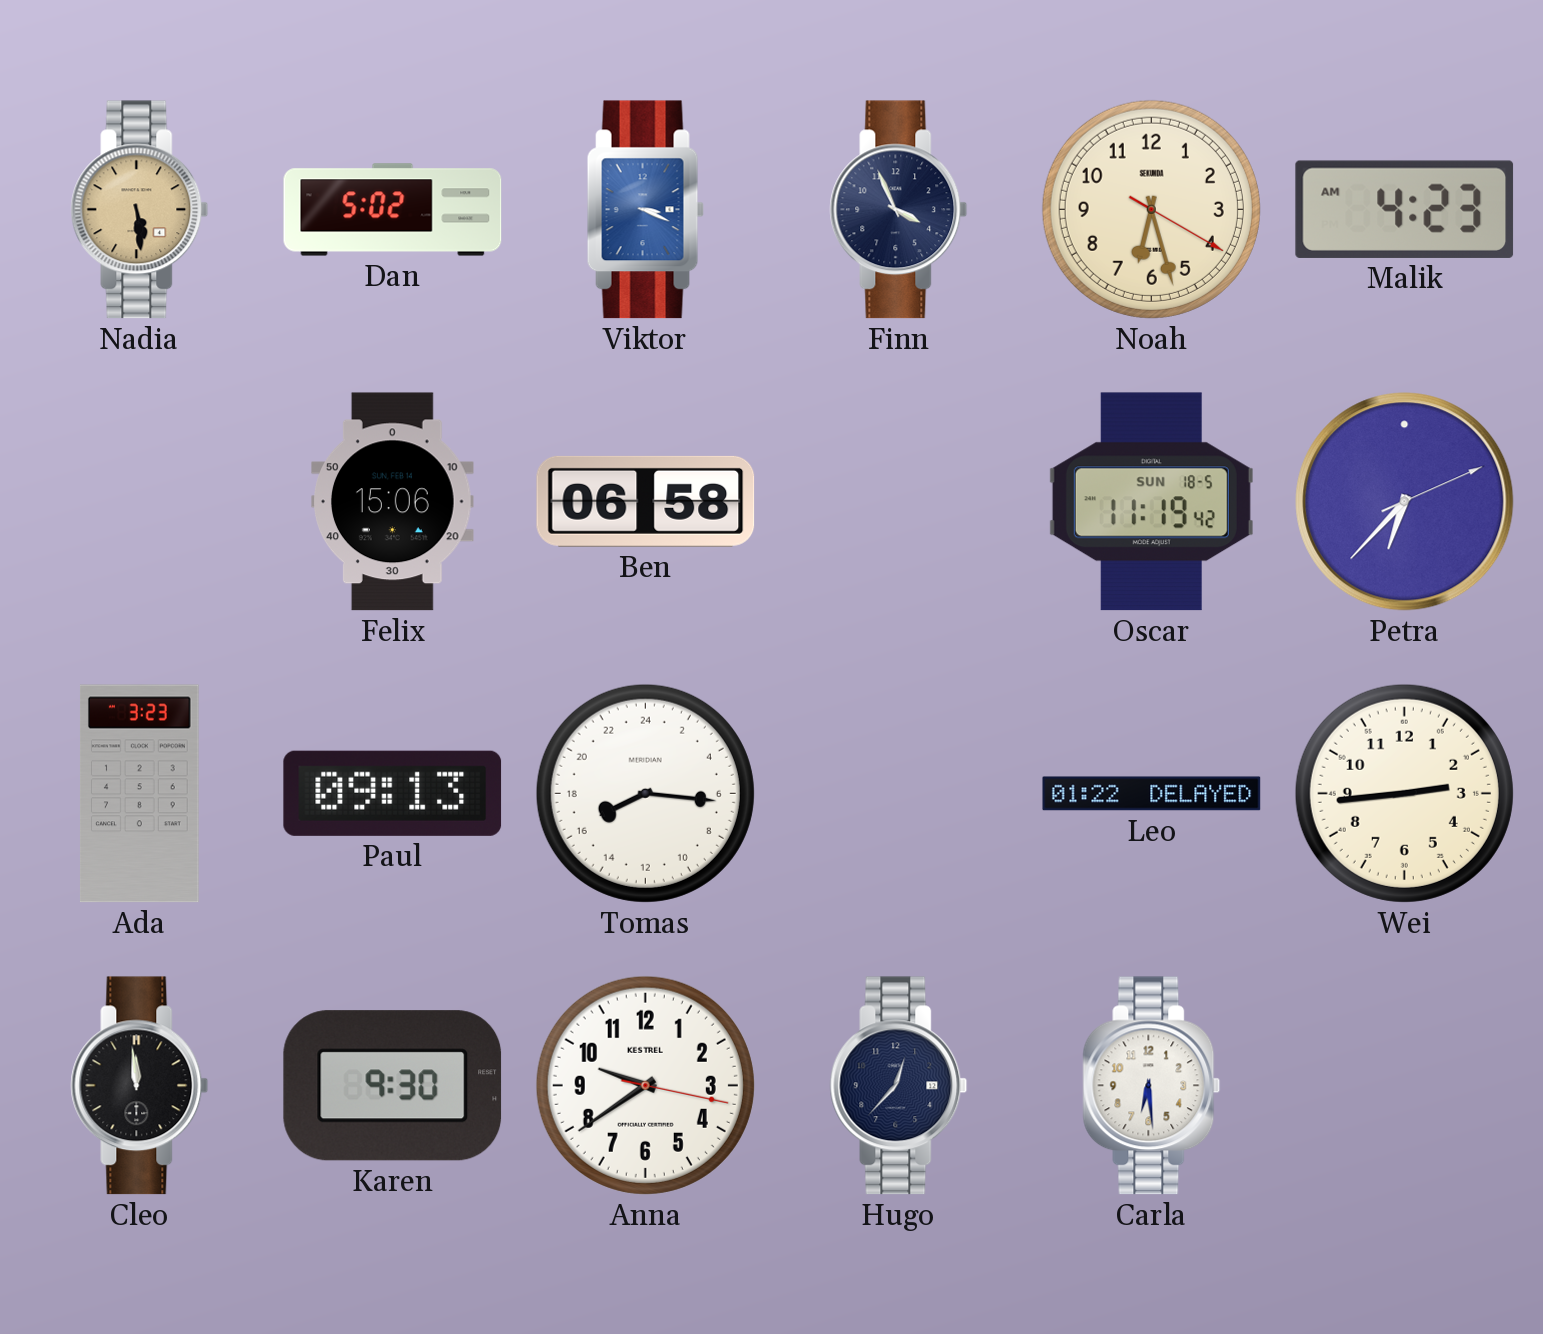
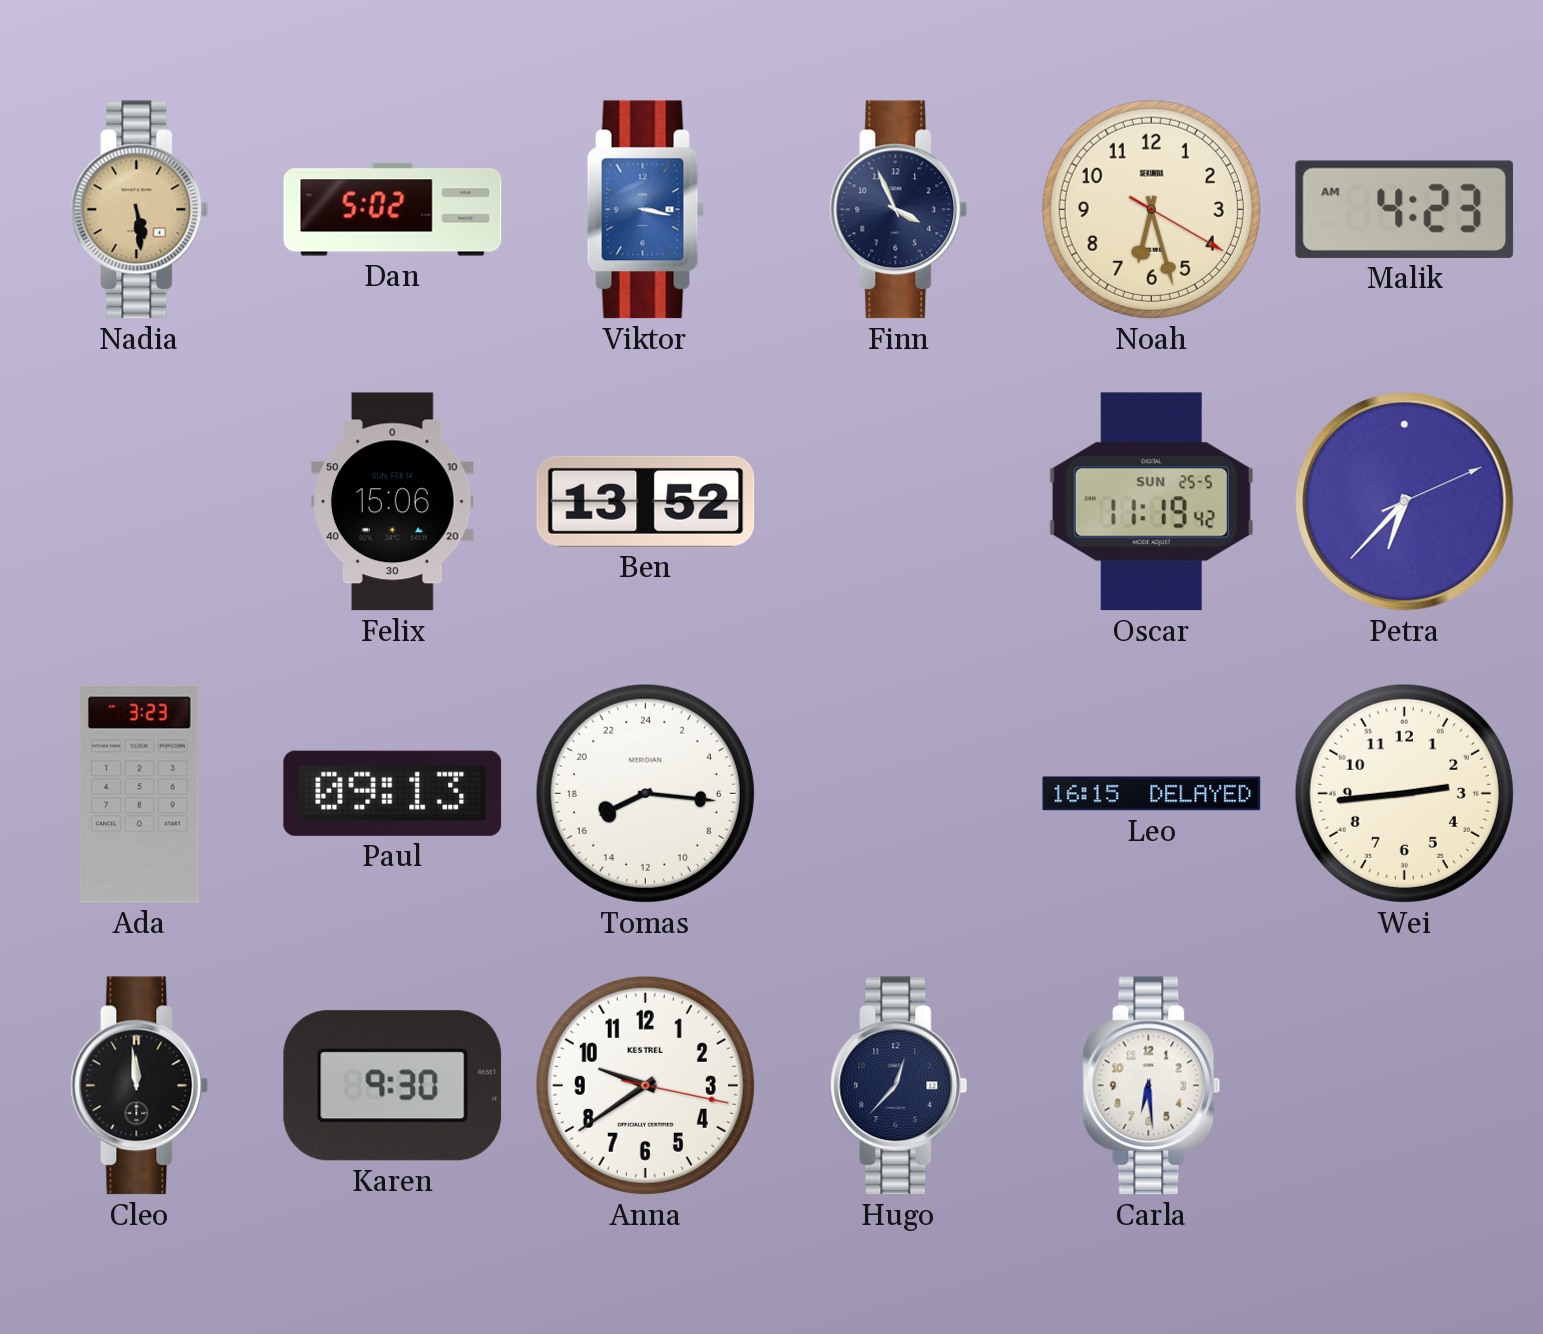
Viktor: 3:19 -> 3:17 (645, 210)
Ben: 06:58 -> 13:52 (646, 501)
Oscar date: SUN 18-5 -> SUN 25-5 (1151, 502)
Leo: 01:22 -> 16:15 (1152, 794)
